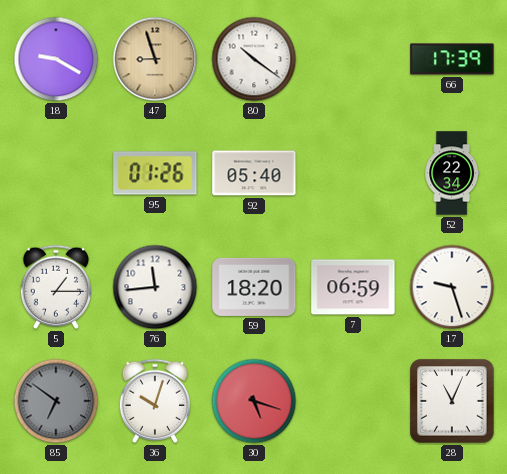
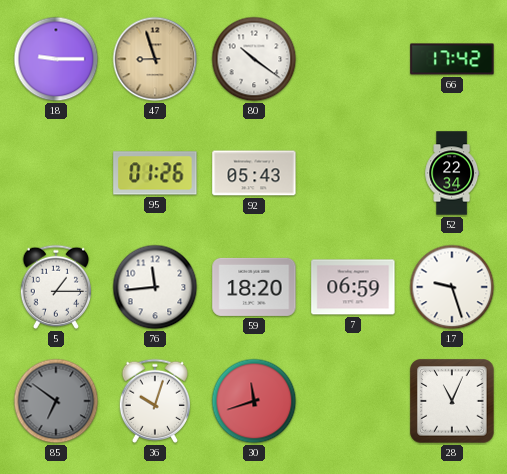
18: 9:20 -> 9:15 (56, 59)
66: 17:39 -> 17:42 (452, 59)
92: 05:40 -> 05:43 (254, 173)
30: 5:18 -> 11:42 (254, 401)
